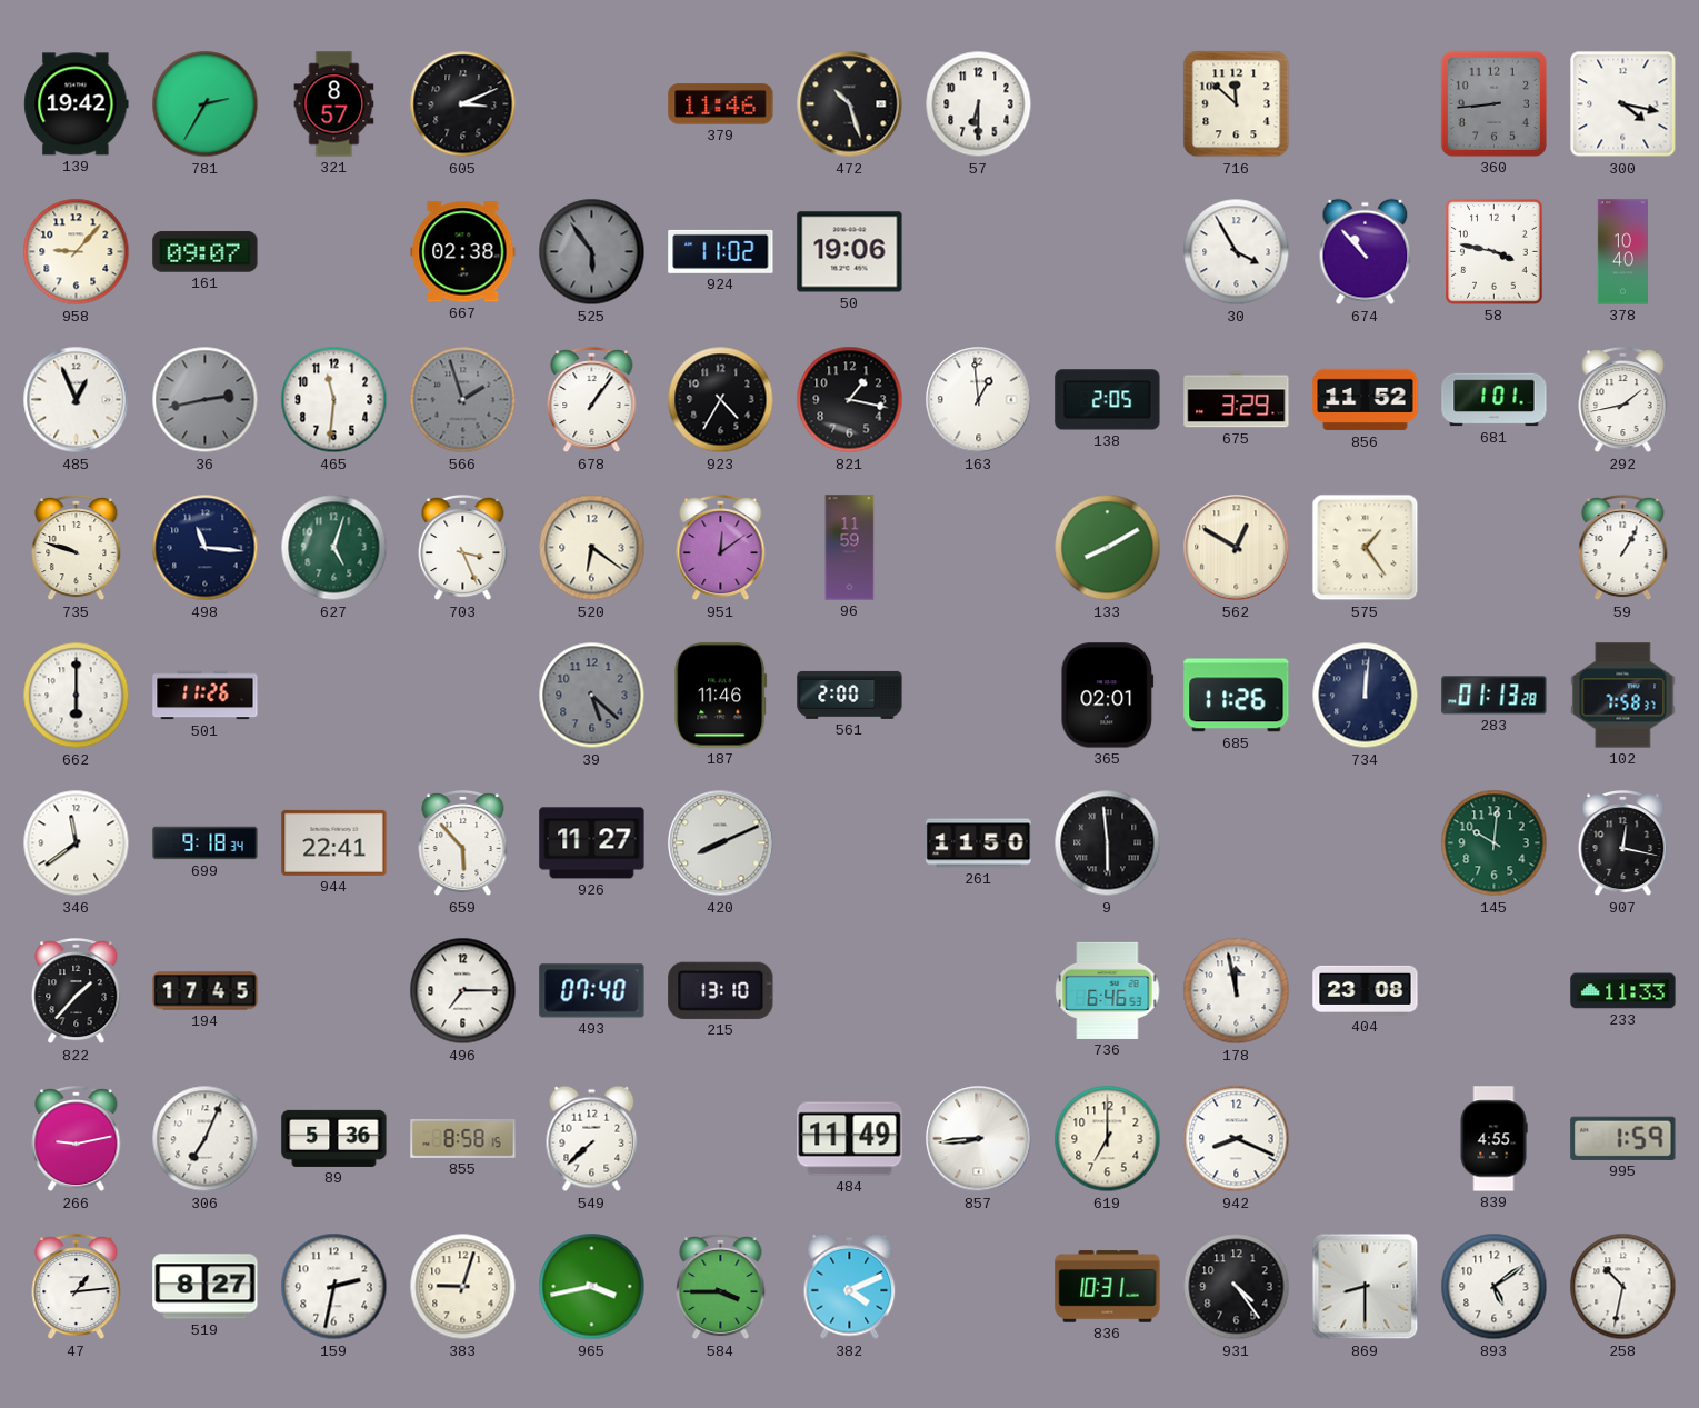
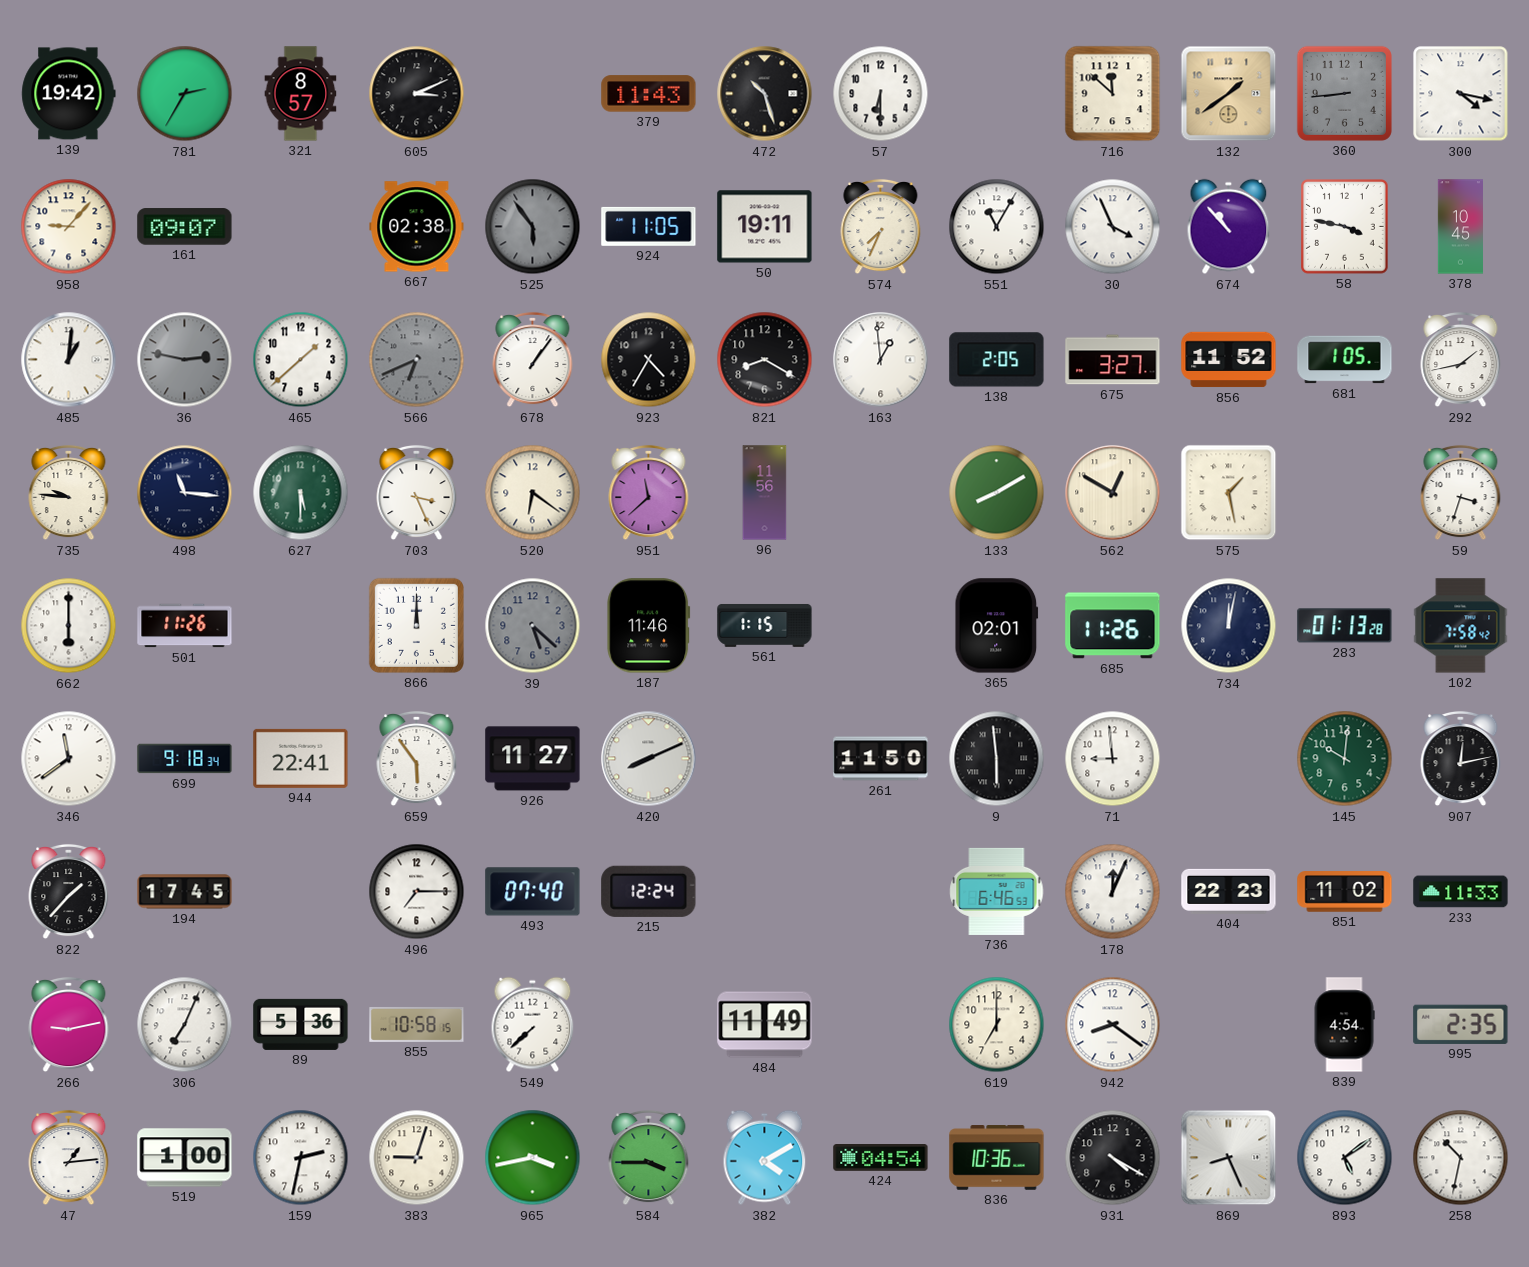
379: 11:46 -> 11:43 (649, 94)
132: none -> 1:39 (1229, 94)
924: 11:02 -> 11:05 (649, 226)
50: 19:06 -> 19:11 (765, 227)
574: none -> 7:34 (881, 227)
551: none -> 11:05 (997, 227)
30: 3:55 -> 3:56 (1113, 227)
378: 10:40 -> 10:45 (1460, 227)
485: 12:56 -> 1:01 (69, 360)
36: 2:43 -> 2:47 (185, 360)
465: 11:31 -> 1:38 (301, 360)
566: 1:57 -> 6:41 (417, 360)
821: 1:17 -> 8:20 (765, 360)
675: 3:29 -> 3:27 (1113, 360)
681: 1:01 -> 1:05 (1345, 360)
735: 9:48 -> 9:46 (69, 493)
627: 5:03 -> 5:30 (301, 493)
951: 12:09 -> 11:38 (649, 493)
96: 11:59 -> 11:56 (765, 493)
575: 1:24 -> 1:28 (1229, 493)
59: 1:05 -> 3:33 (1461, 493)
866: none -> 12:00 (416, 625)
561: 2:00 -> 1:15 (765, 625)
734: 12:01 -> 12:02 (1229, 626)
102: 7:58:37 -> 7:58:42 (1461, 626)
659: 5:53 -> 5:54 (417, 759)
71: none -> 8:59 (1113, 759)
907: 12:17 -> 12:13 (1461, 759)
215: 13:10 -> 12:24 (649, 891)
178: 11:58 -> 12:04 (1113, 892)
404: 23:08 -> 22:23 (1229, 891)
851: none -> 11:02 (1345, 892)
855: 8:58 -> 10:58 (417, 1024)
857: 8:44 -> none (979, 1139)
942: 8:19 -> 8:21 (1113, 1025)
839: 4:55 -> 4:54 (1344, 1025)
995: 1:59 -> 2:35 (1461, 1024)
519: 8:27 -> 1:00 (185, 1158)
382: 4:11 -> 4:10 (765, 1158)
424: none -> 04:54 (881, 1158)
836: 10:31 -> 10:36 (997, 1158)
931: 4:24 -> 4:20 (1113, 1158)
869: 8:30 -> 8:26 (1229, 1158)
